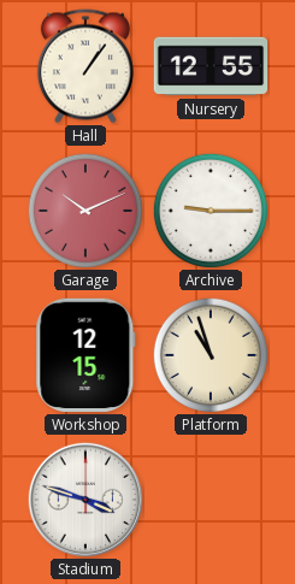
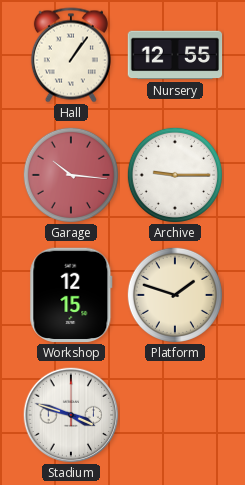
Garage: 10:11 -> 10:16 (71, 175)
Platform: 10:57 -> 1:48 (175, 295)
